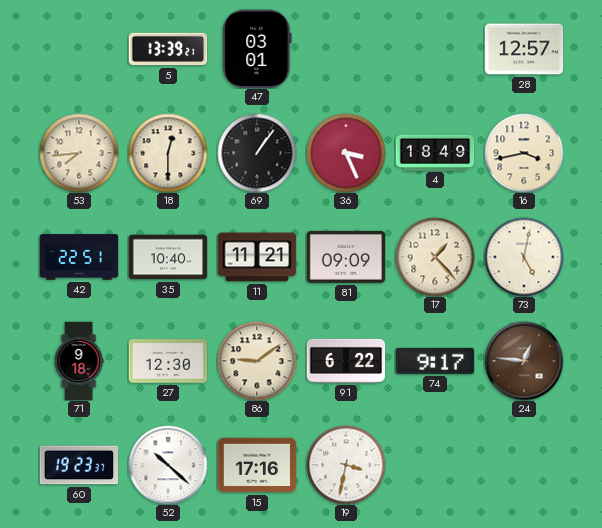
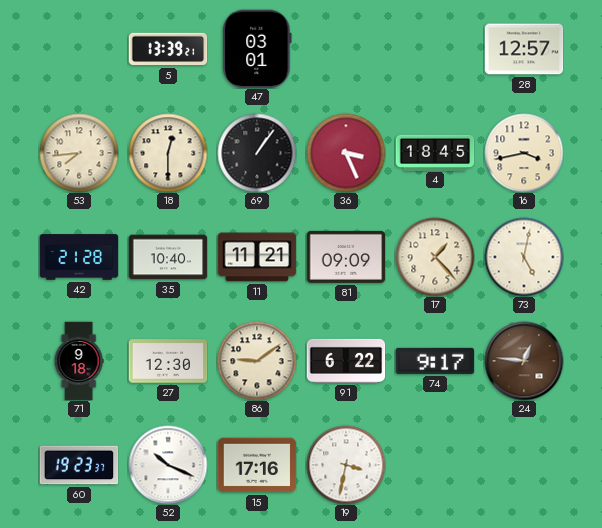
4: 18:49 -> 18:45 (435, 152)
42: 22:51 -> 21:28 (79, 257)
52: 10:22 -> 10:19 (168, 465)
